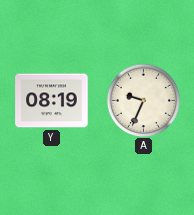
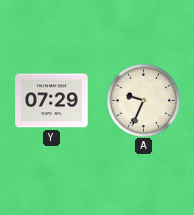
Y: 08:19 -> 07:29 (52, 101)
